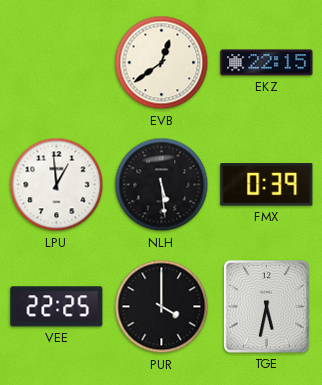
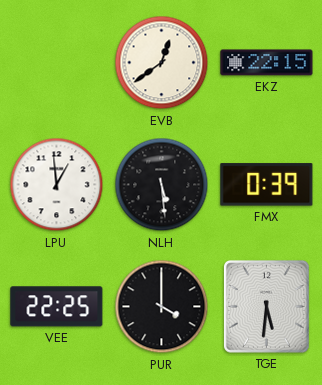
TGE: 5:32 -> 5:31 (266, 307)
